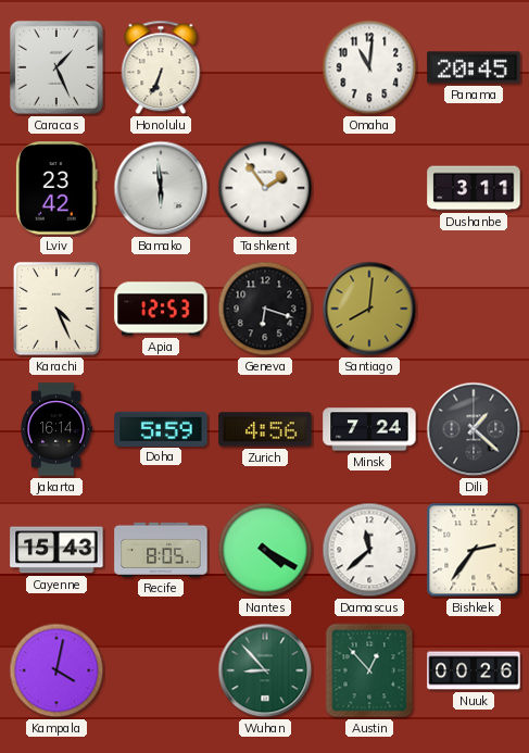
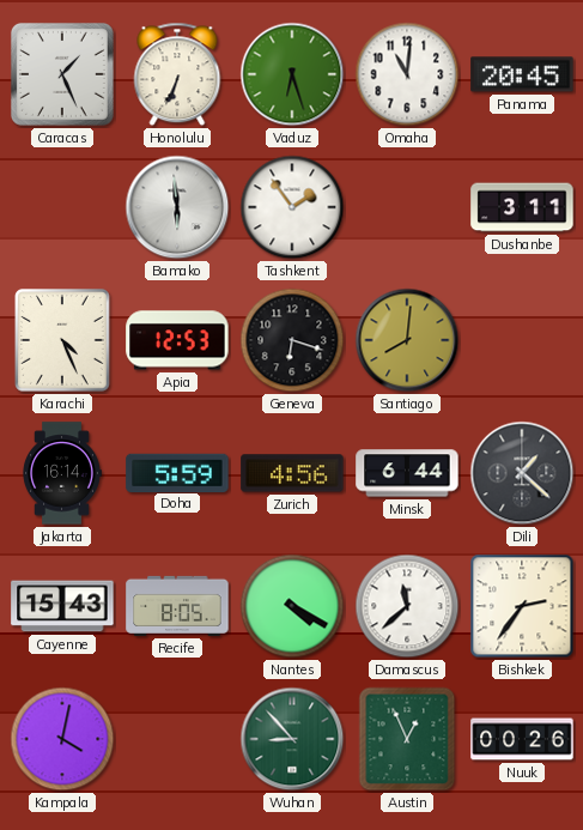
Vaduz: none -> 6:27 (292, 74)
Lviv: 23:42 -> none (56, 188)
Minsk: 7:24 -> 6:44 (407, 473)
Austin: 12:53 -> 12:56 (407, 739)
